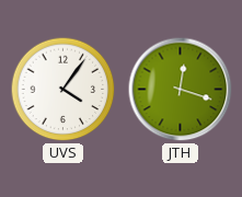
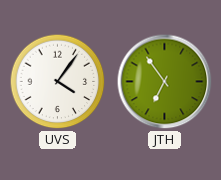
JTH: 12:18 -> 6:54 (165, 82)
